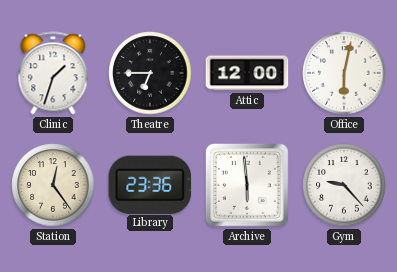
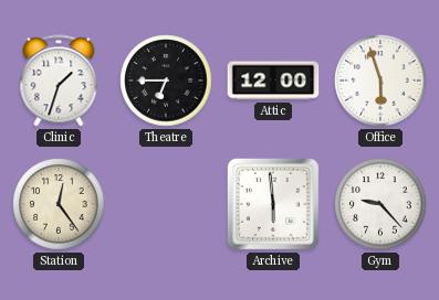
Office: 6:02 -> 5:57 (380, 81)
Library: 23:36 -> none (150, 184)
